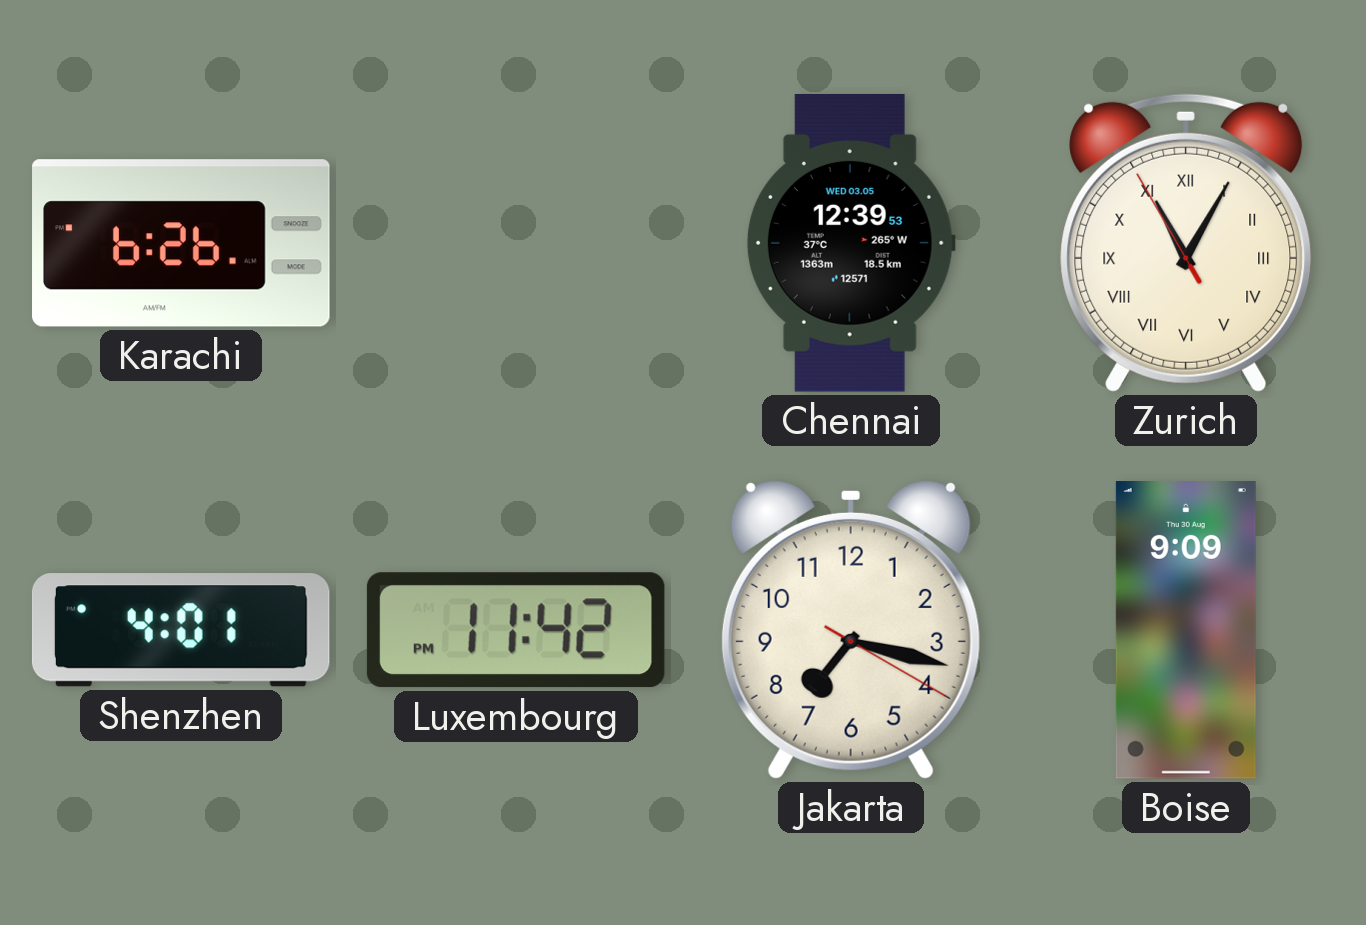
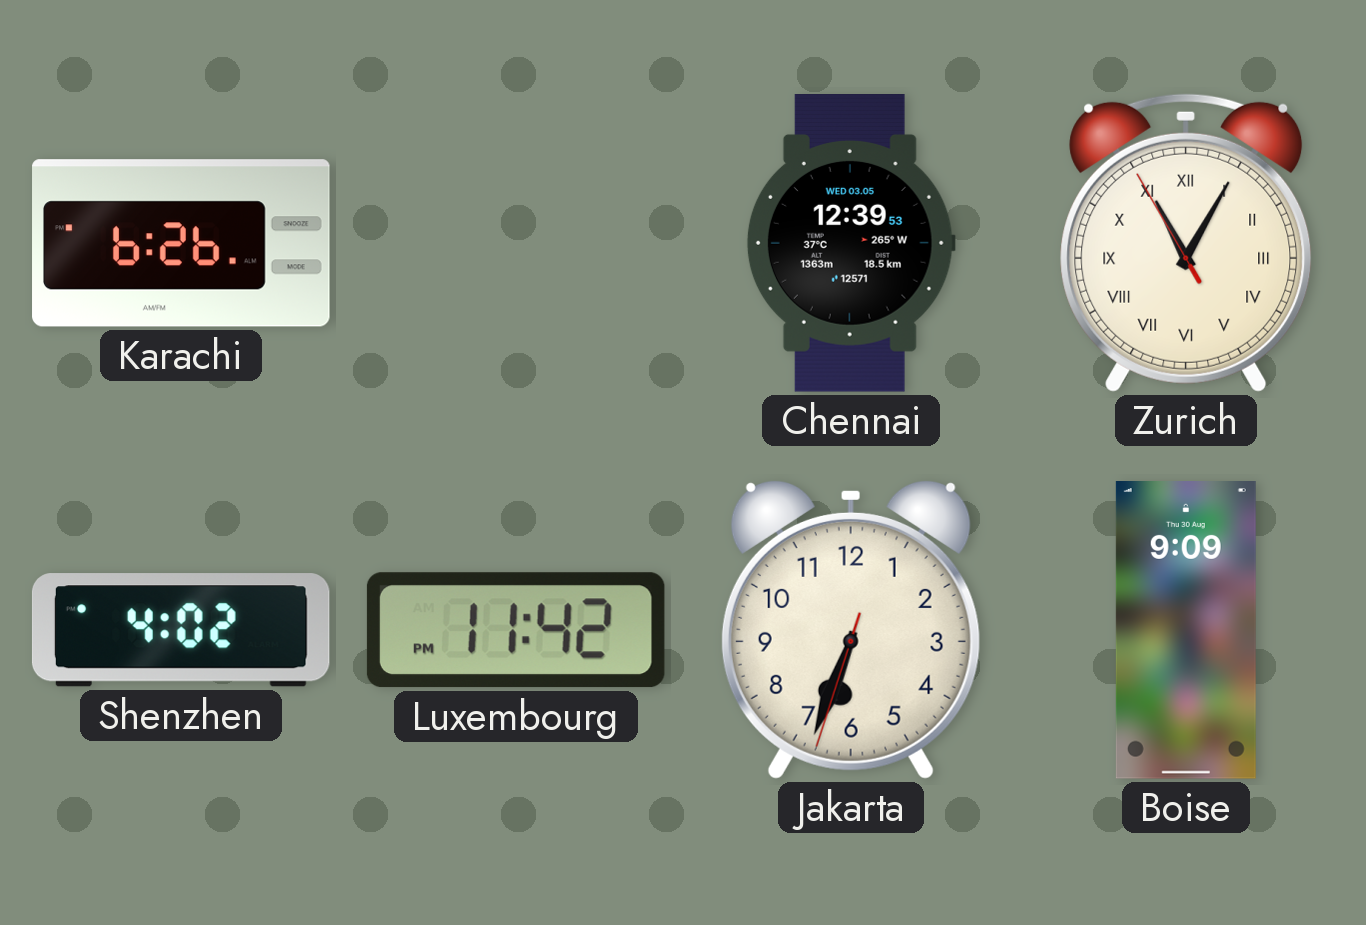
Shenzhen: 4:01 -> 4:02 (181, 630)
Jakarta: 7:17 -> 6:33 (851, 629)
